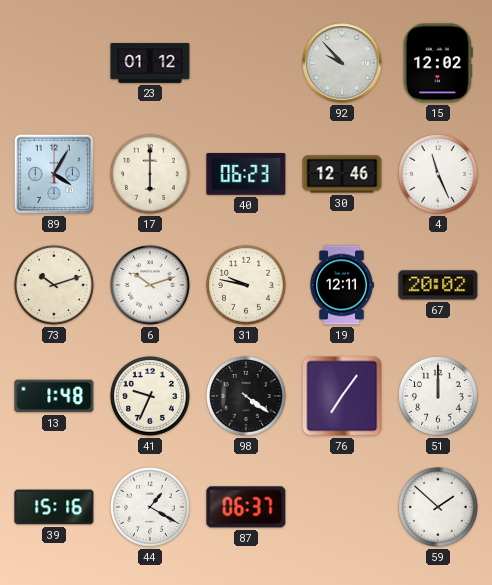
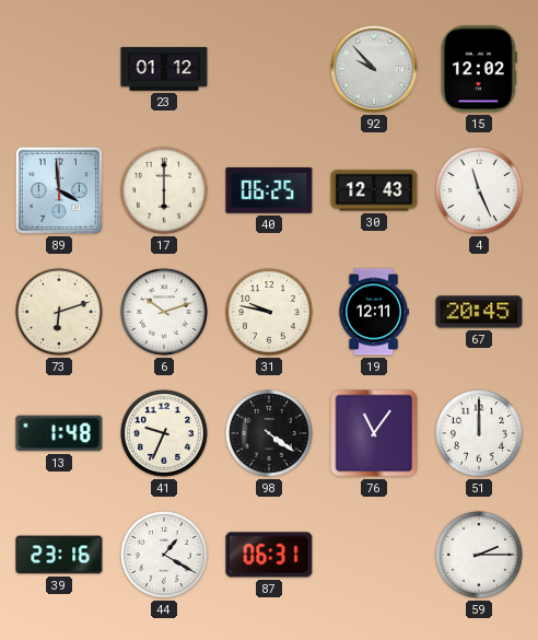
89: 4:05 -> 3:59 (59, 190)
40: 06:23 -> 06:25 (269, 191)
30: 12:46 -> 12:43 (374, 190)
73: 10:12 -> 6:12 (60, 313)
67: 20:02 -> 20:45 (479, 312)
76: 7:06 -> 11:06 (374, 433)
39: 15:16 -> 23:16 (59, 555)
87: 06:37 -> 06:31 (269, 555)
59: 1:52 -> 2:15 (480, 556)
